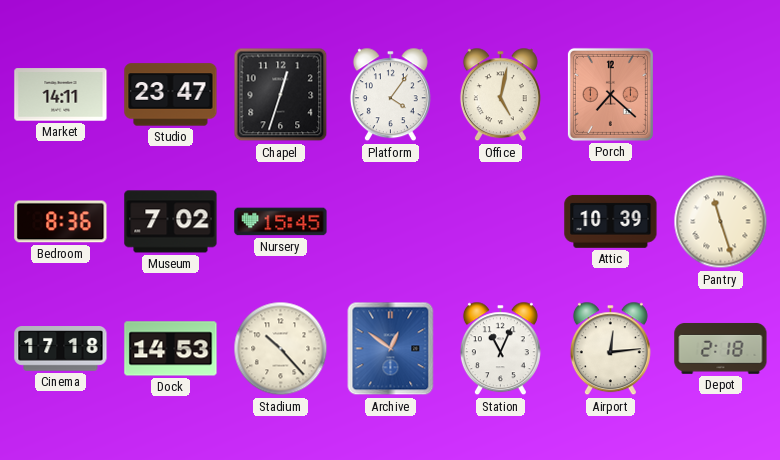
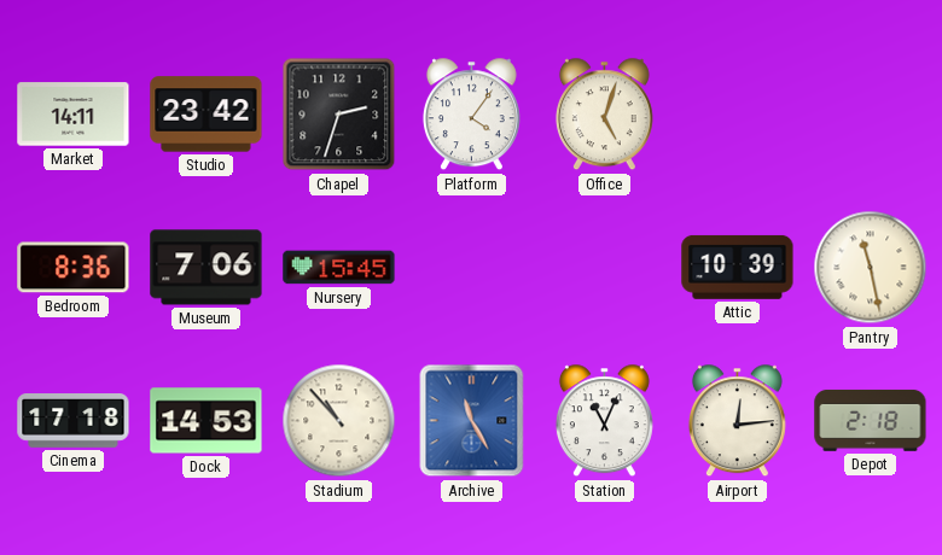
Studio: 23:47 -> 23:42 (207, 115)
Chapel: 12:33 -> 2:33 (339, 115)
Office: 5:02 -> 5:03 (604, 115)
Porch: 7:22 -> none (610, 94)
Museum: 7:02 -> 7:06 (207, 268)
Pantry: 11:27 -> 11:28 (871, 268)
Stadium: 10:23 -> 10:53 (339, 421)
Archive: 12:51 -> 11:25 (472, 421)
